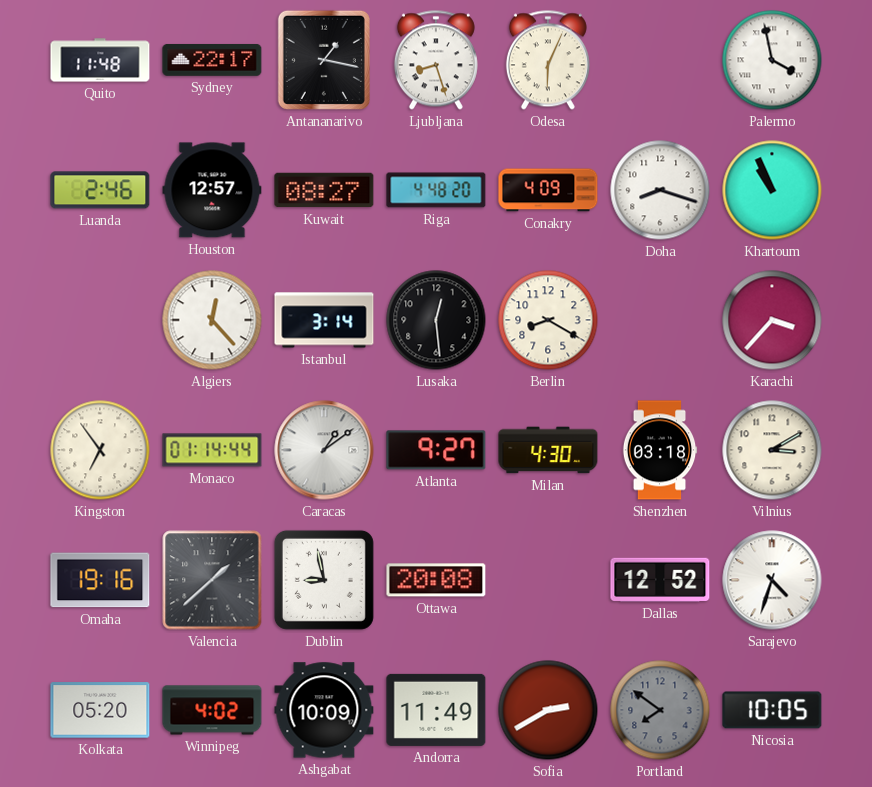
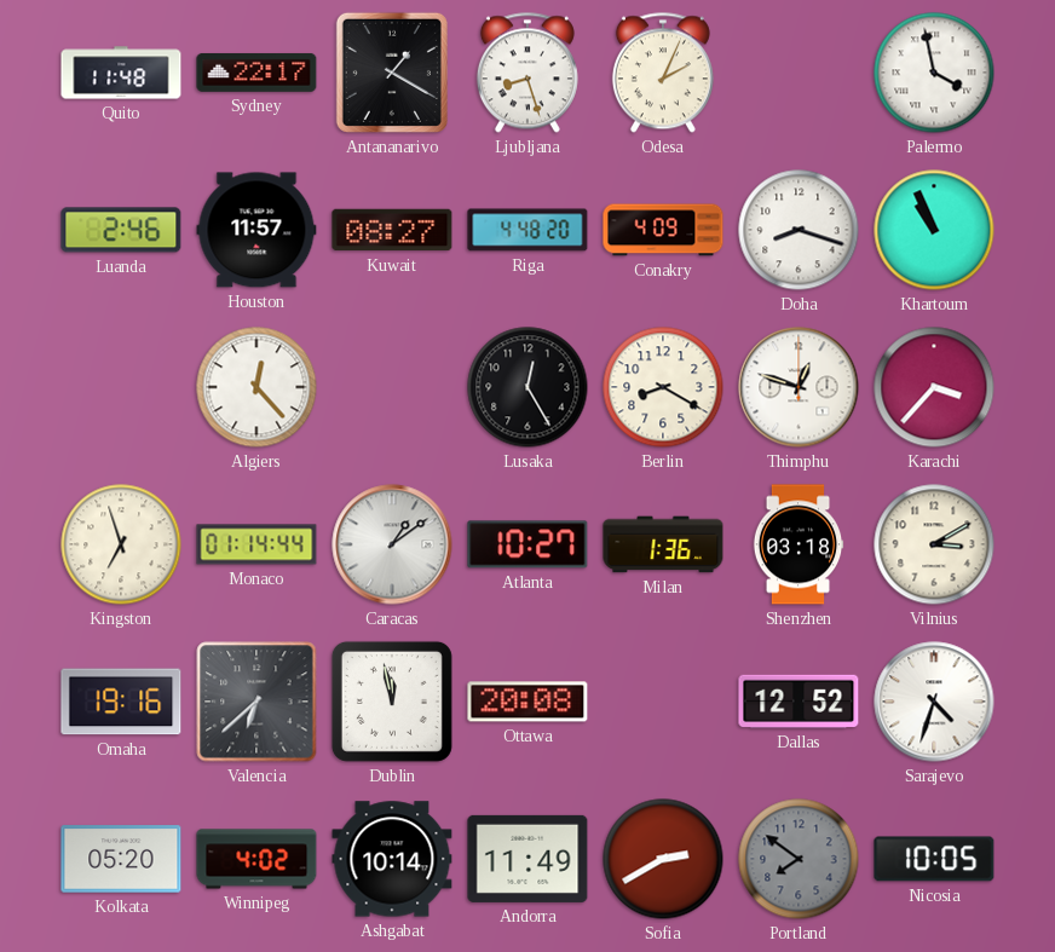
Antananarivo: 1:17 -> 1:20 (392, 73)
Odesa: 6:04 -> 2:04 (663, 73)
Houston: 12:57 -> 11:57 (256, 230)
Istanbul: 3:14 -> none (324, 320)
Lusaka: 12:29 -> 12:25 (527, 387)
Thimphu: none -> 12:48 (799, 387)
Kingston: 6:54 -> 6:57 (121, 544)
Atlanta: 9:27 -> 10:27 (527, 544)
Milan: 4:30 -> 1:36 (663, 544)
Valencia: 1:38 -> 6:38 (256, 702)
Dublin: 8:58 -> 11:58 (392, 702)
Ashgabat: 10:09 -> 10:14 (392, 859)
